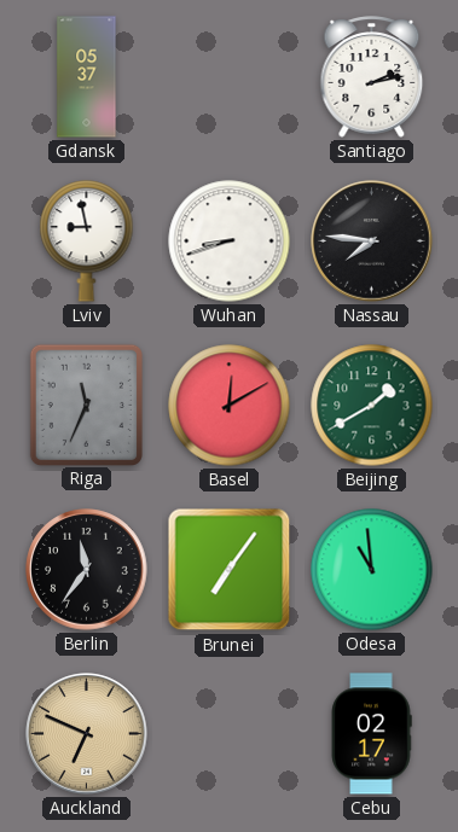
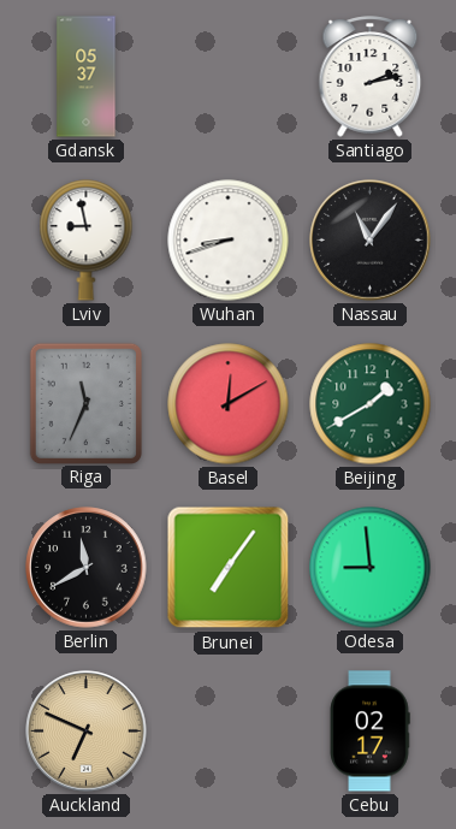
Nassau: 7:46 -> 11:06 (371, 241)
Berlin: 11:36 -> 11:40 (87, 568)
Odesa: 10:59 -> 8:59 (371, 568)
